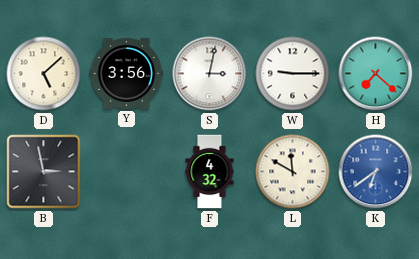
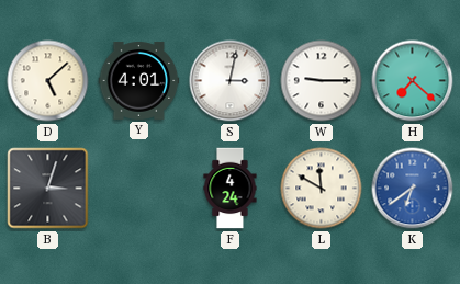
Y: 3:56 -> 4:01 (139, 81)
B: 2:58 -> 3:03 (48, 189)
F: 4:32 -> 4:24 (231, 189)
